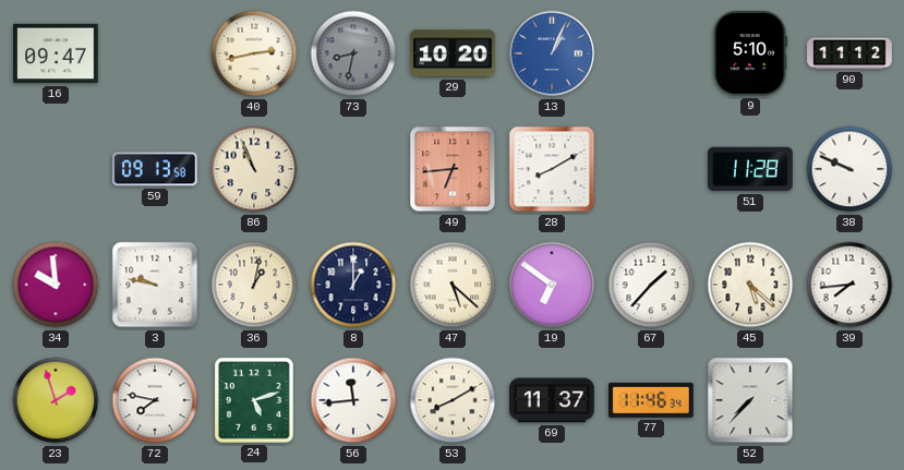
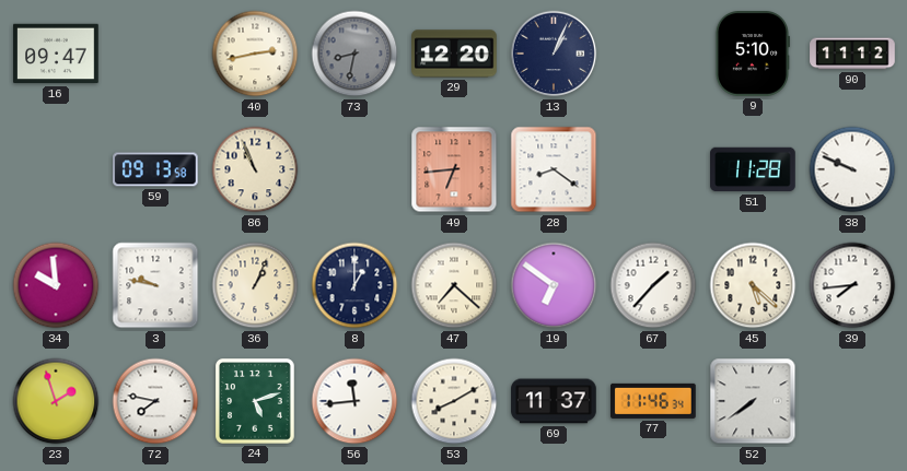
29: 10:20 -> 12:20 (454, 54)
13 dial: blue -> navy (554, 54)
28: 8:10 -> 8:21 (554, 169)
36: 1:02 -> 1:04 (255, 285)
47: 5:22 -> 7:22 (454, 285)
52: 7:37 -> 7:39 (753, 401)
